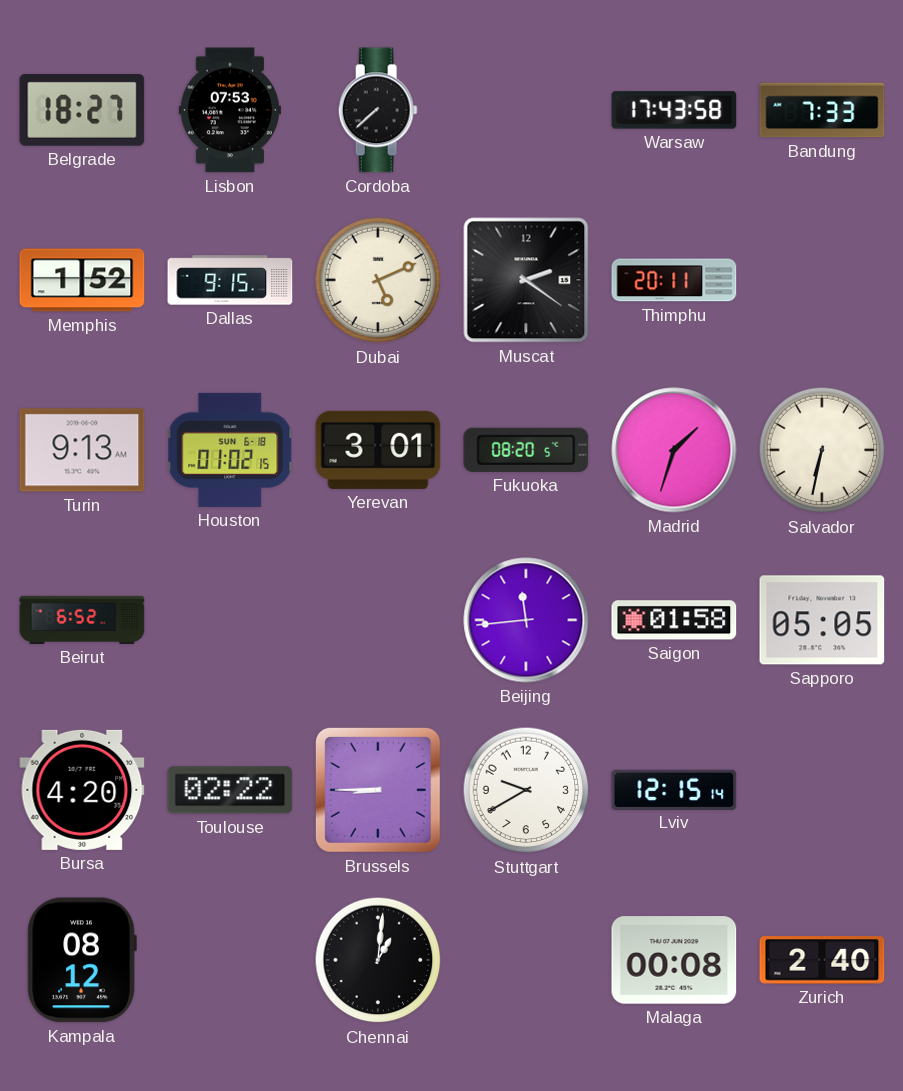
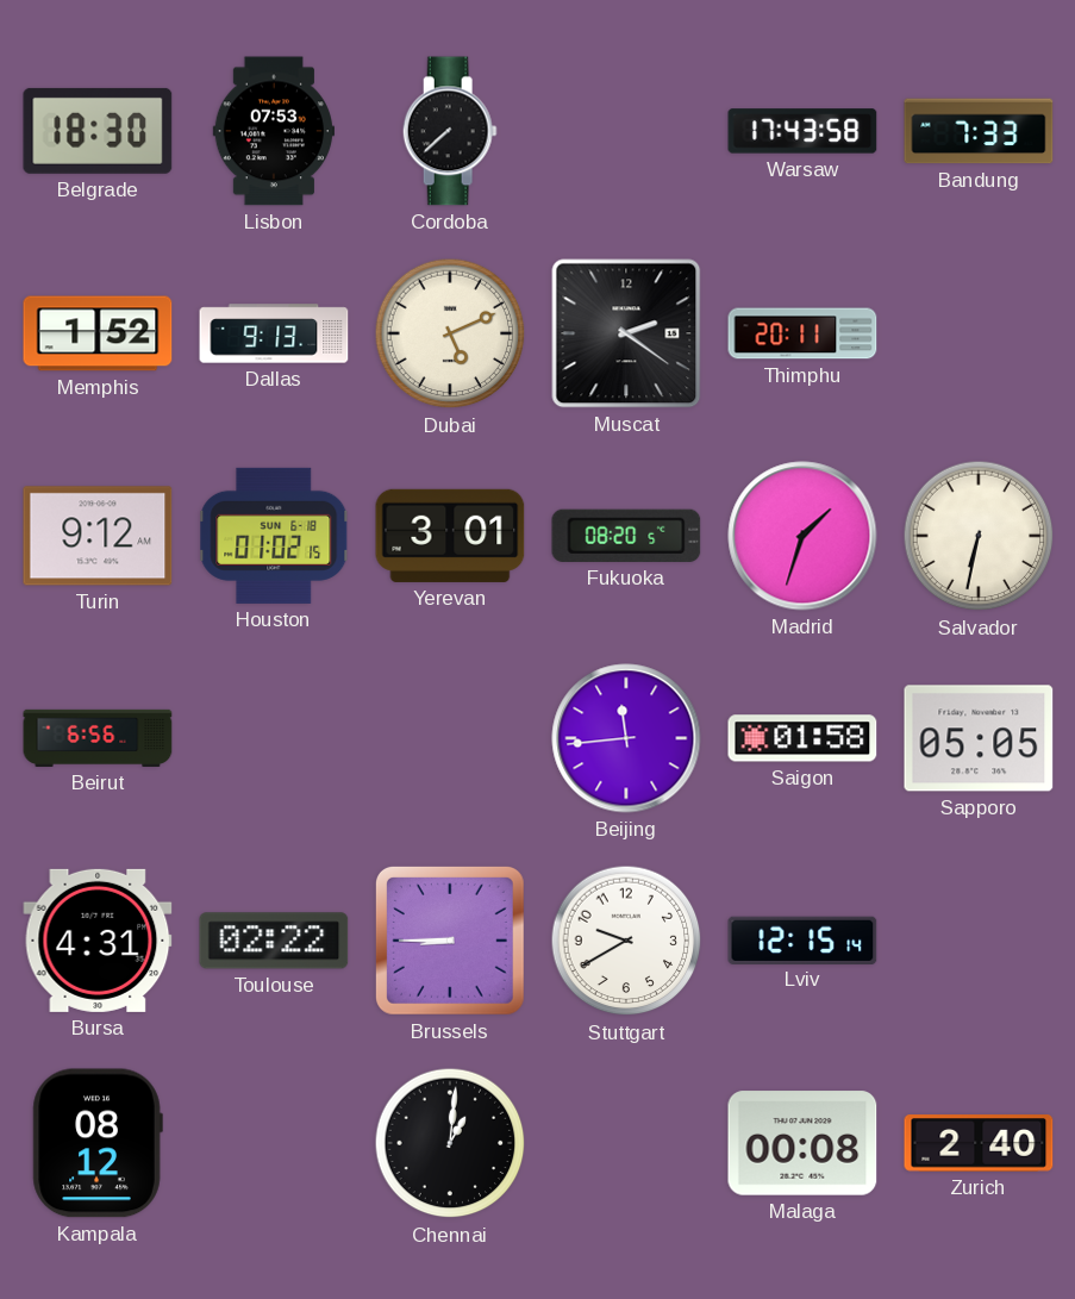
Belgrade: 18:27 -> 18:30 (98, 131)
Dallas: 9:15 -> 9:13 (274, 333)
Turin: 9:13 -> 9:12 (98, 536)
Beirut: 6:52 -> 6:56 (98, 738)
Bursa: 4:20 -> 4:31 (98, 941)
